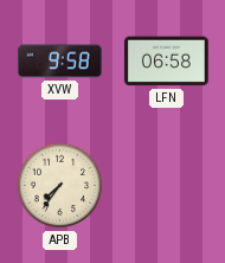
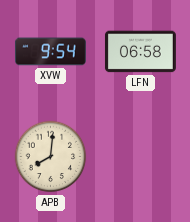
XVW: 9:58 -> 9:54 (50, 52)
APB: 7:36 -> 8:01 (51, 157)
